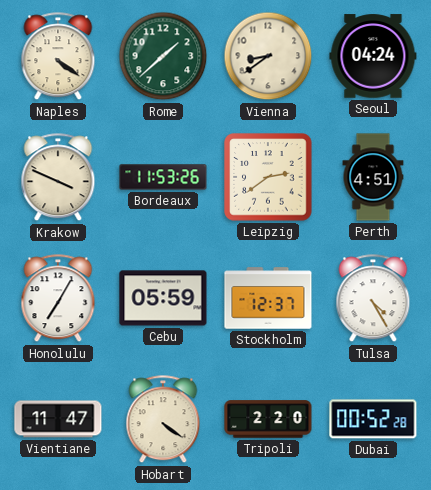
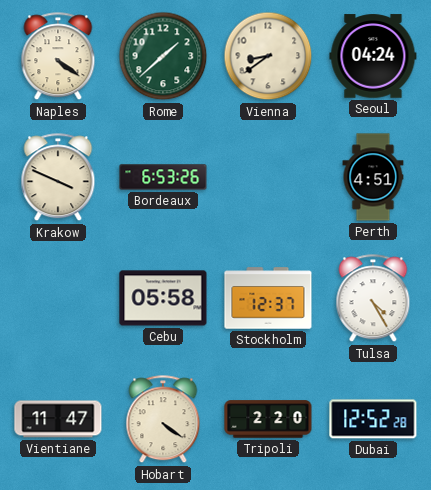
Bordeaux: 11:53 -> 6:53 (163, 177)
Leipzig: 2:39 -> none (268, 177)
Honolulu: 7:05 -> none (58, 299)
Cebu: 05:59 -> 05:58 (163, 298)
Dubai: 00:52 -> 12:52 (373, 419)
